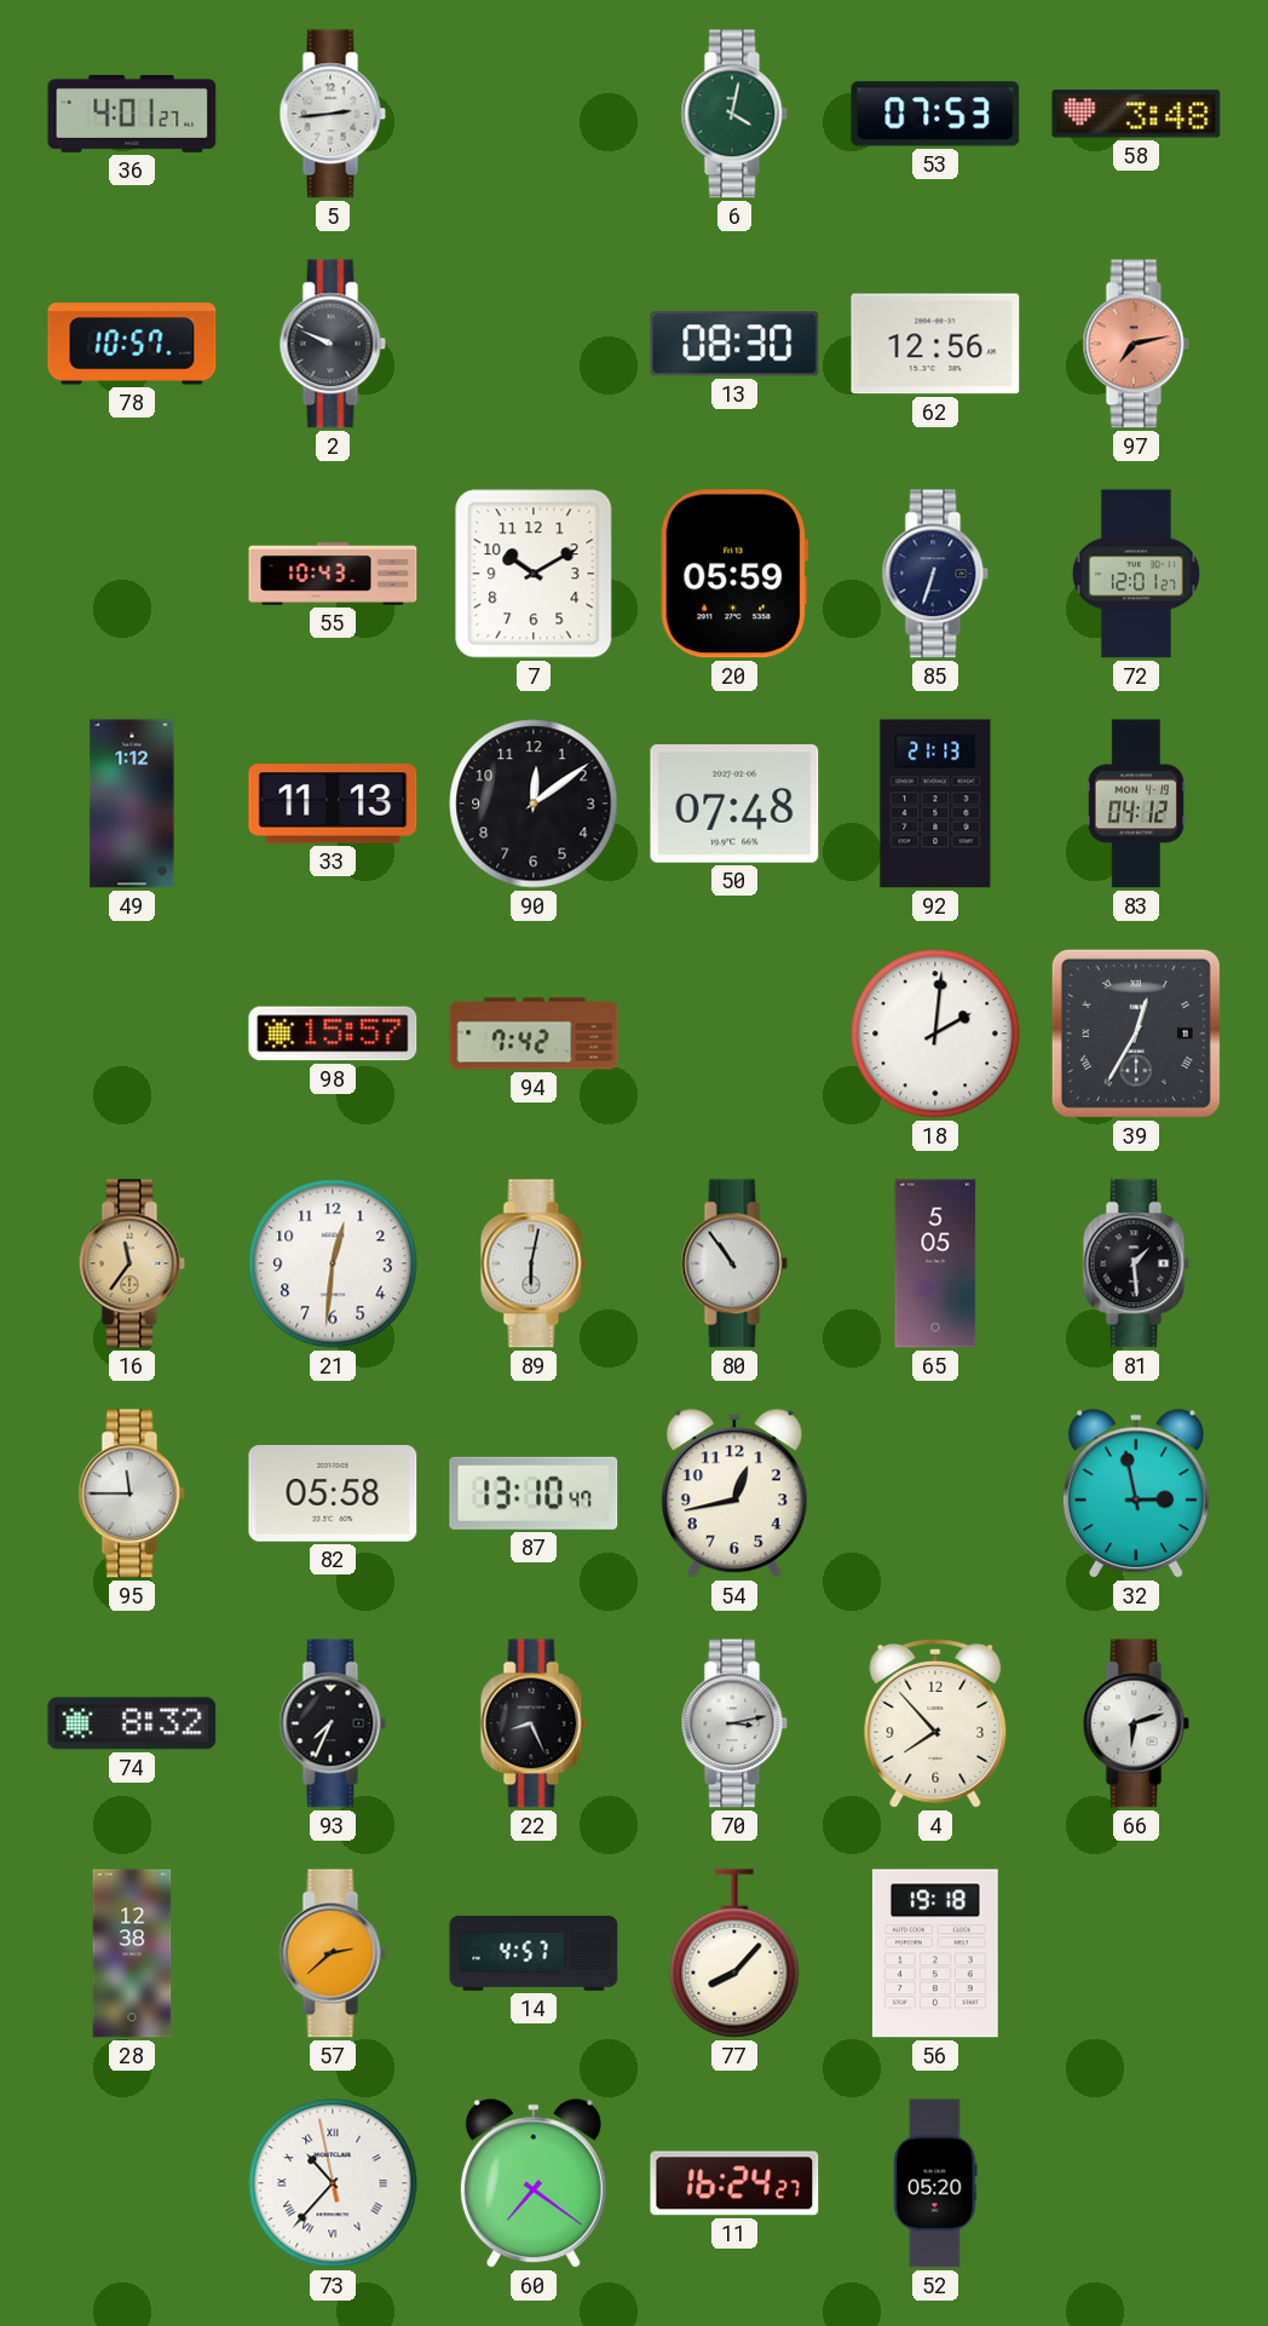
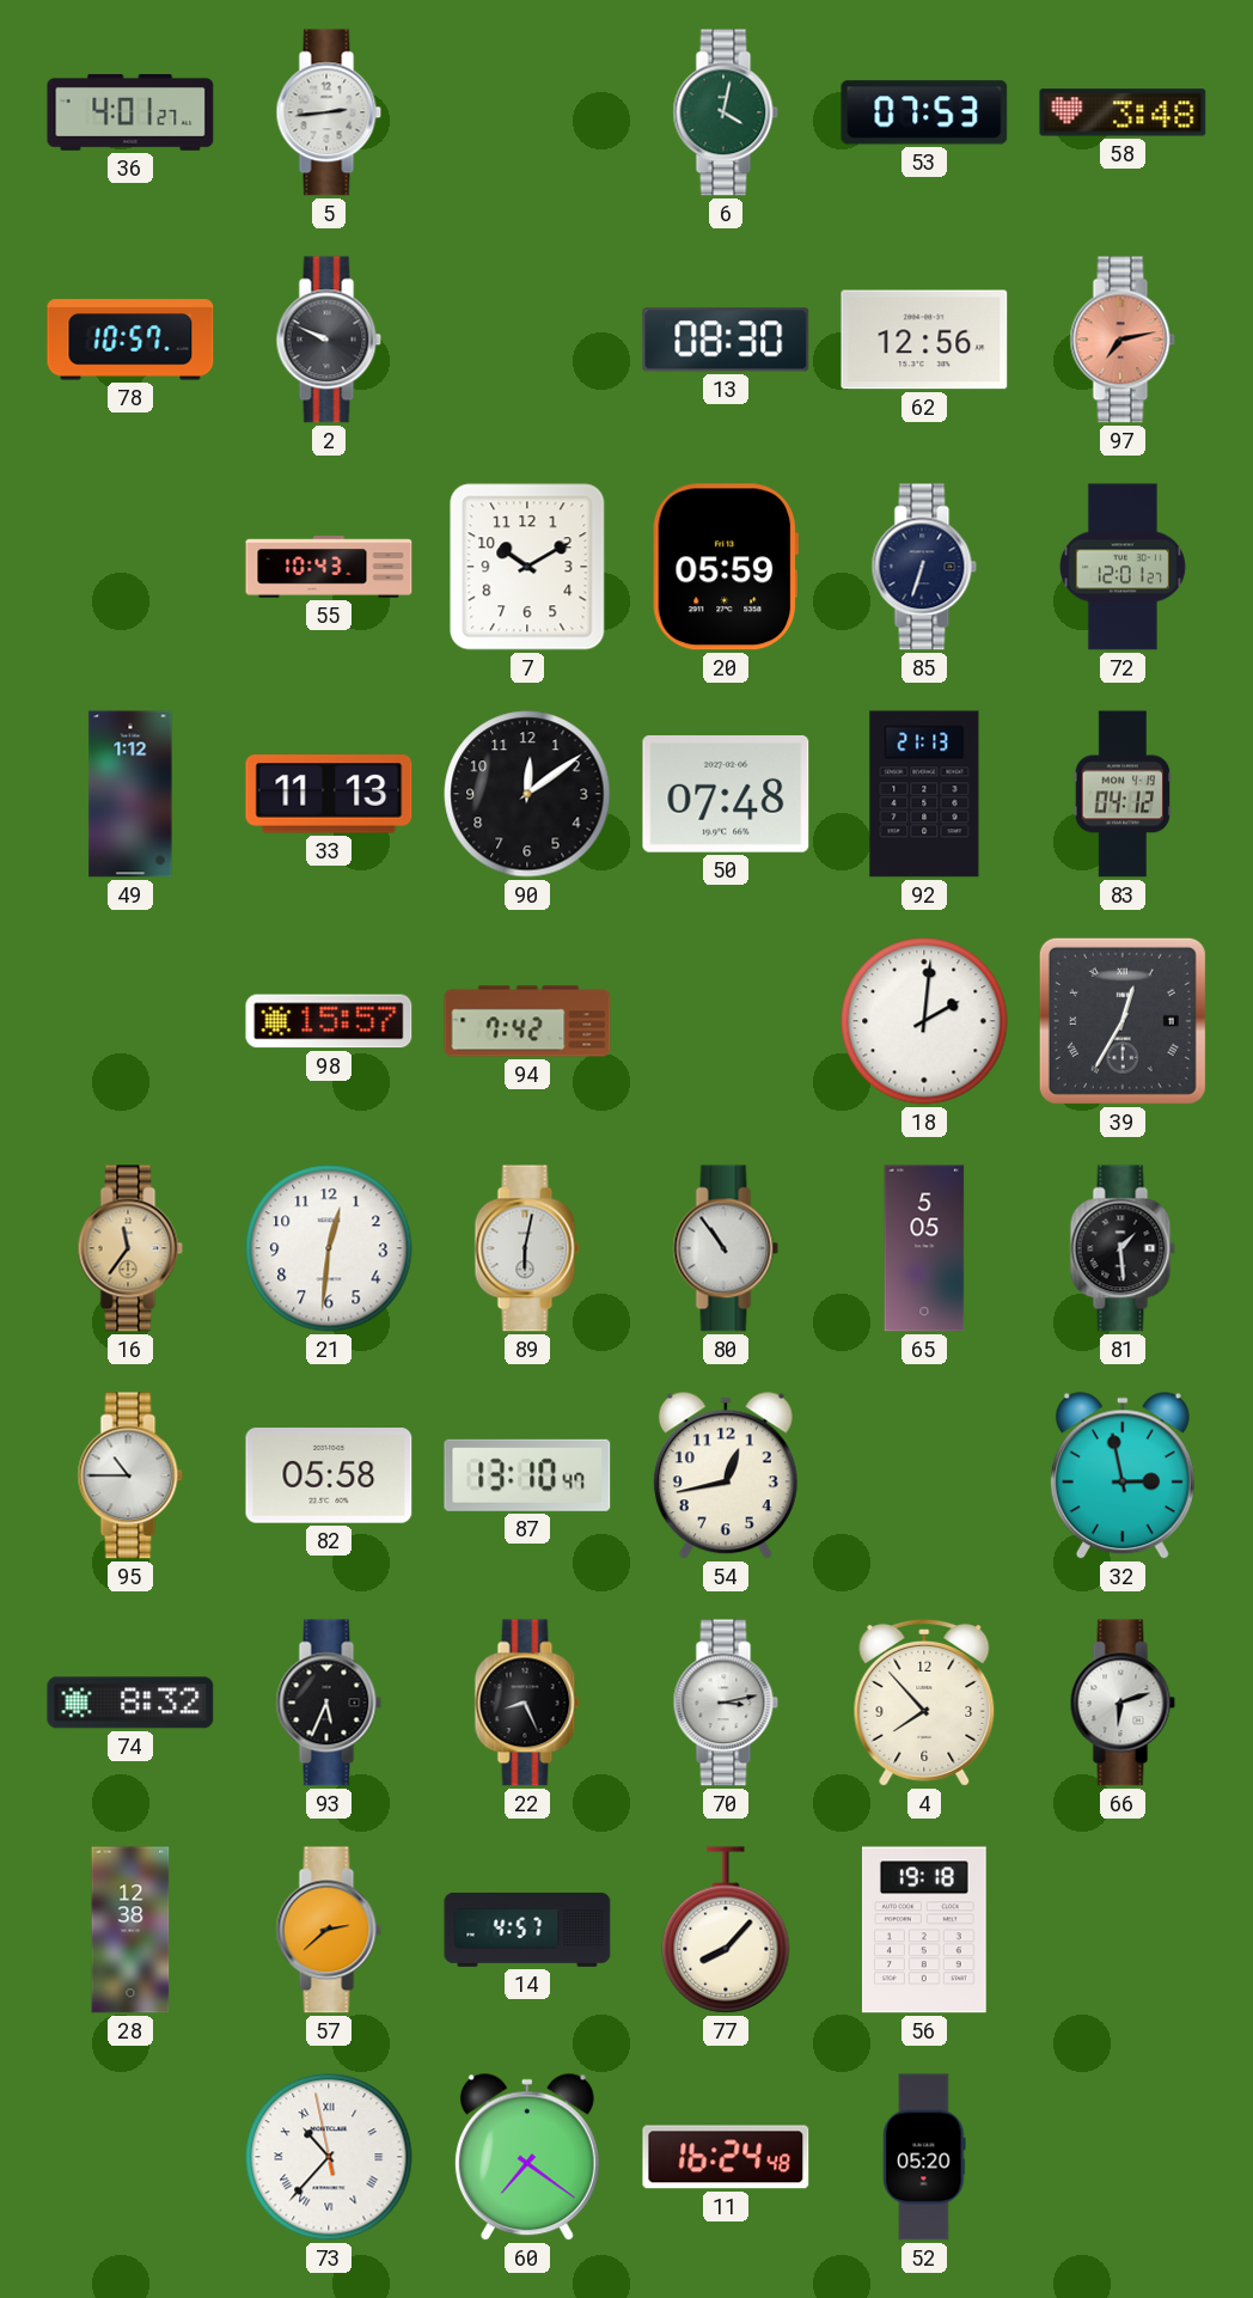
95: 11:45 -> 10:45 (130, 1475)
93: 7:34 -> 5:34 (329, 1703)
11: 16:24:27 -> 16:24:48 (726, 2157)
